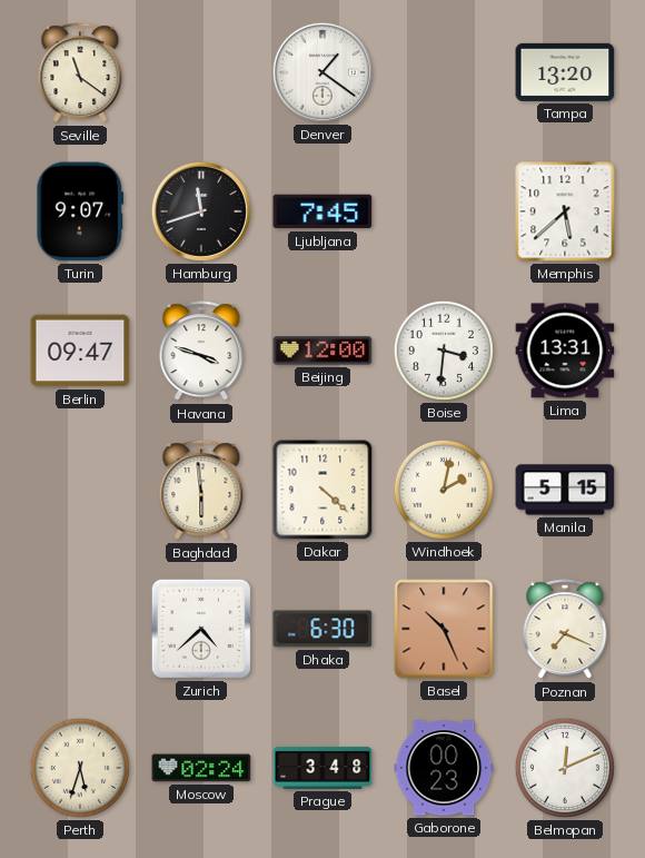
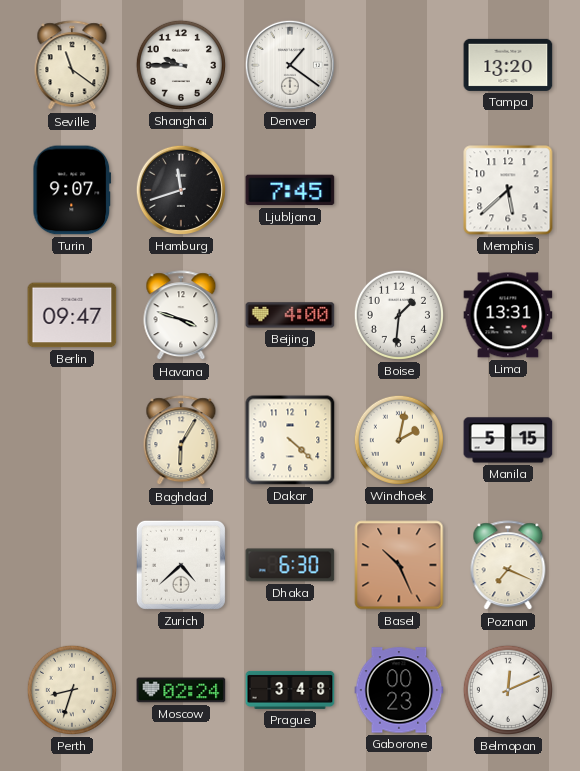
Shanghai: none -> 9:45 (181, 65)
Beijing: 12:00 -> 4:00 (290, 315)
Boise: 3:31 -> 1:31 (399, 315)
Baghdad: 5:59 -> 6:05 (181, 441)
Perth: 5:33 -> 8:33 (72, 690)
